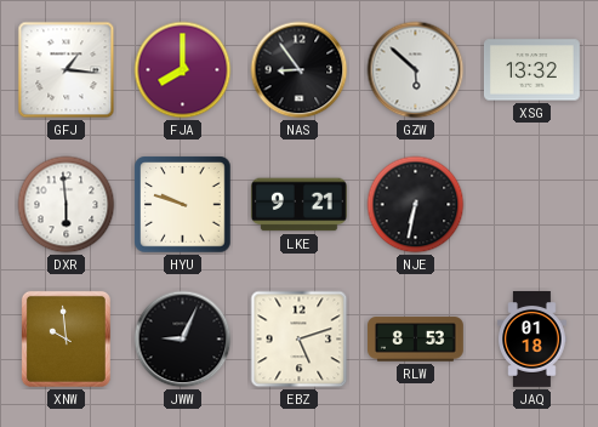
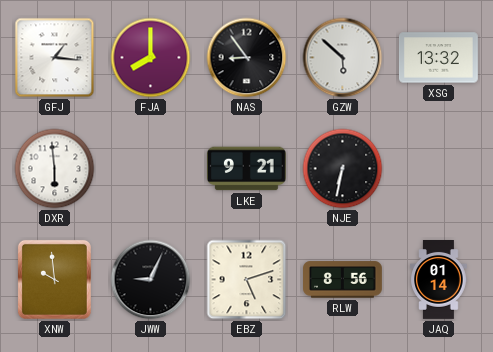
HYU: 9:48 -> none (183, 205)
RLW: 8:53 -> 8:56 (343, 280)
JAQ: 01:18 -> 01:14 (439, 280)
